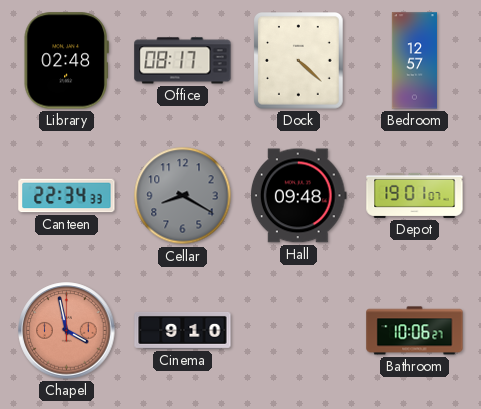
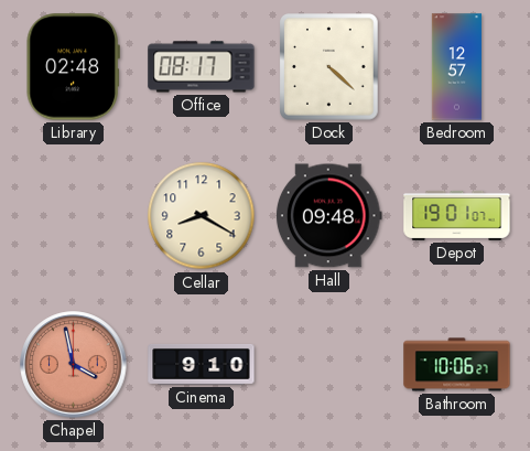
Canteen: 22:34 -> none (67, 196)
Cellar dial: grey -> cream (202, 216)
